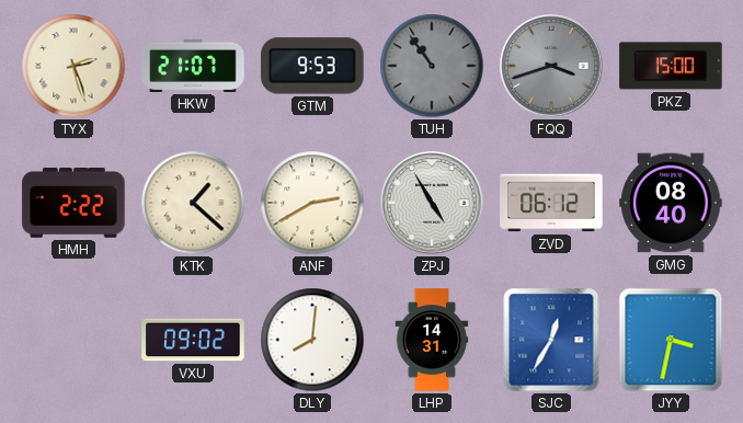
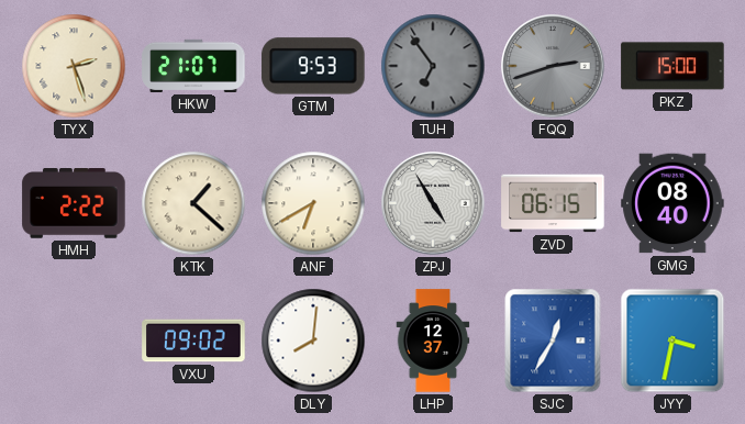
TUH: 10:54 -> 6:54 (433, 66)
FQQ: 3:42 -> 2:42 (553, 66)
ANF: 2:40 -> 6:40 (313, 203)
ZVD: 06:12 -> 06:15 (553, 203)
LHP: 14:31 -> 12:37 (433, 341)
